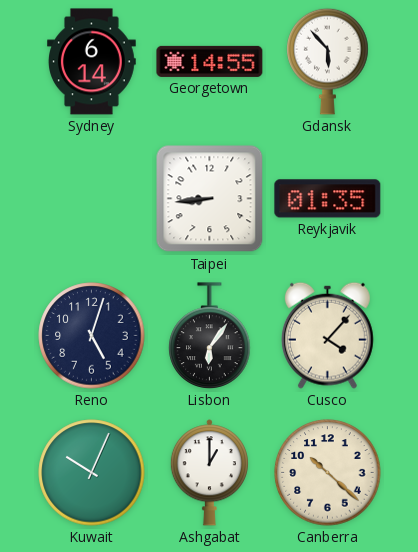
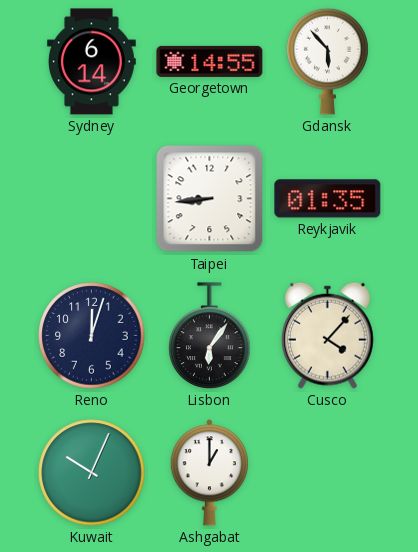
Reno: 5:03 -> 12:03 (92, 336)
Canberra: 10:22 -> none (328, 473)
